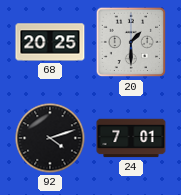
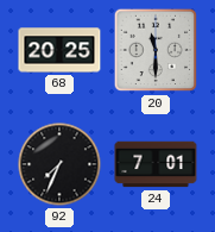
20: 1:30 -> 11:30 (156, 50)
92: 4:12 -> 7:34 (59, 164)
